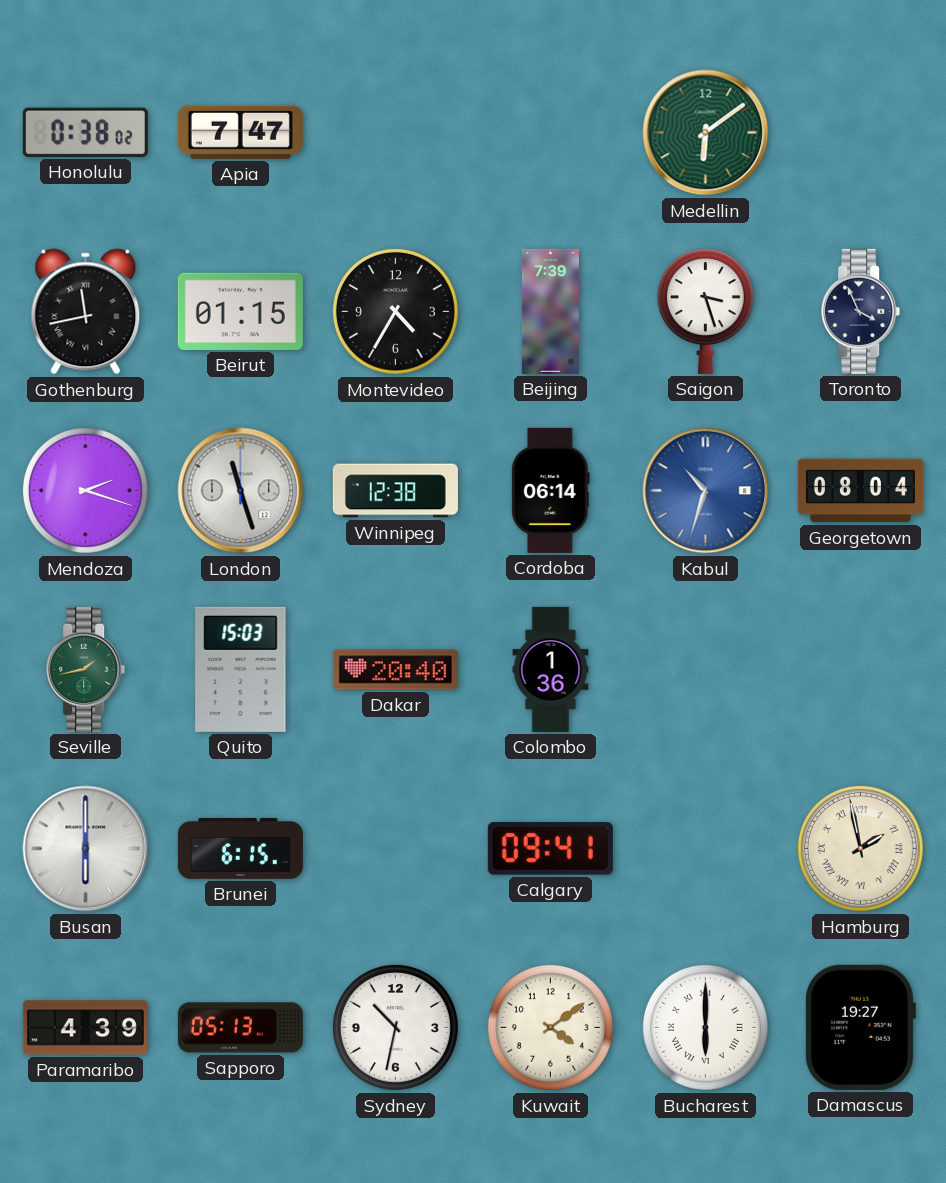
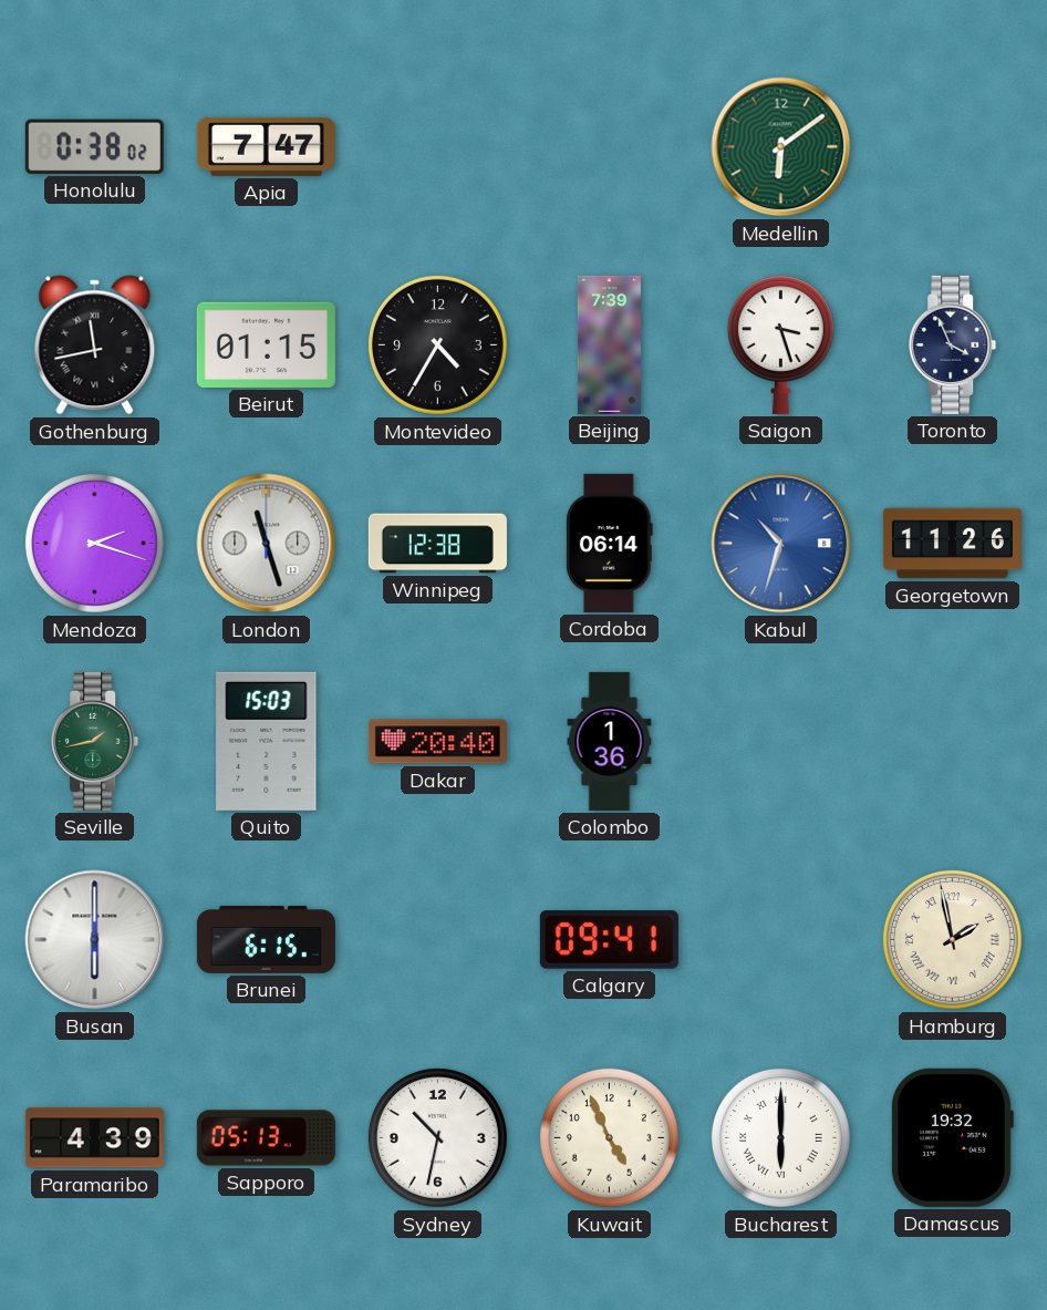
Georgetown: 08:04 -> 11:26 (952, 544)
Kuwait: 4:09 -> 4:56 (609, 1137)
Damascus: 19:27 -> 19:32 (952, 1137)
